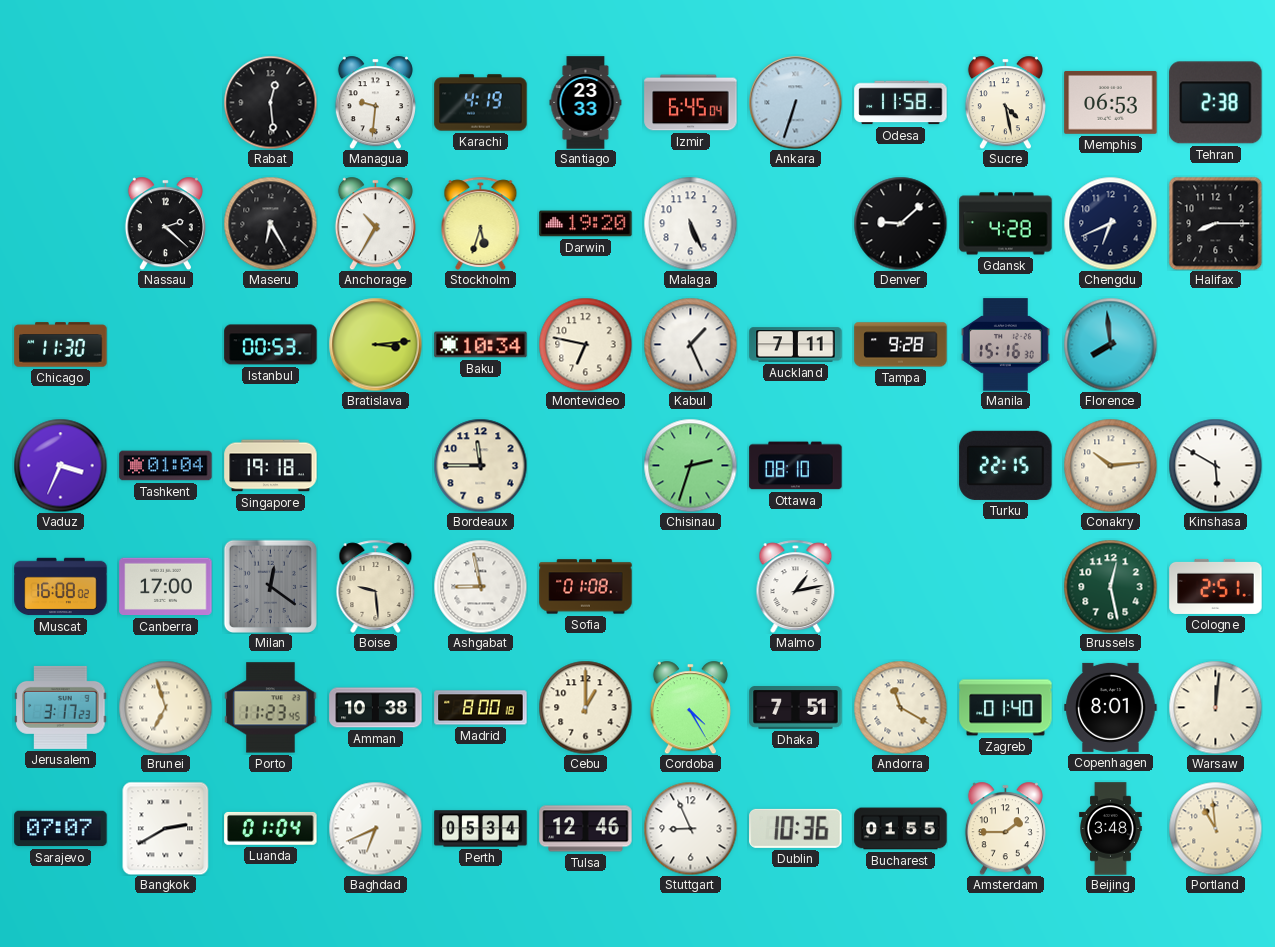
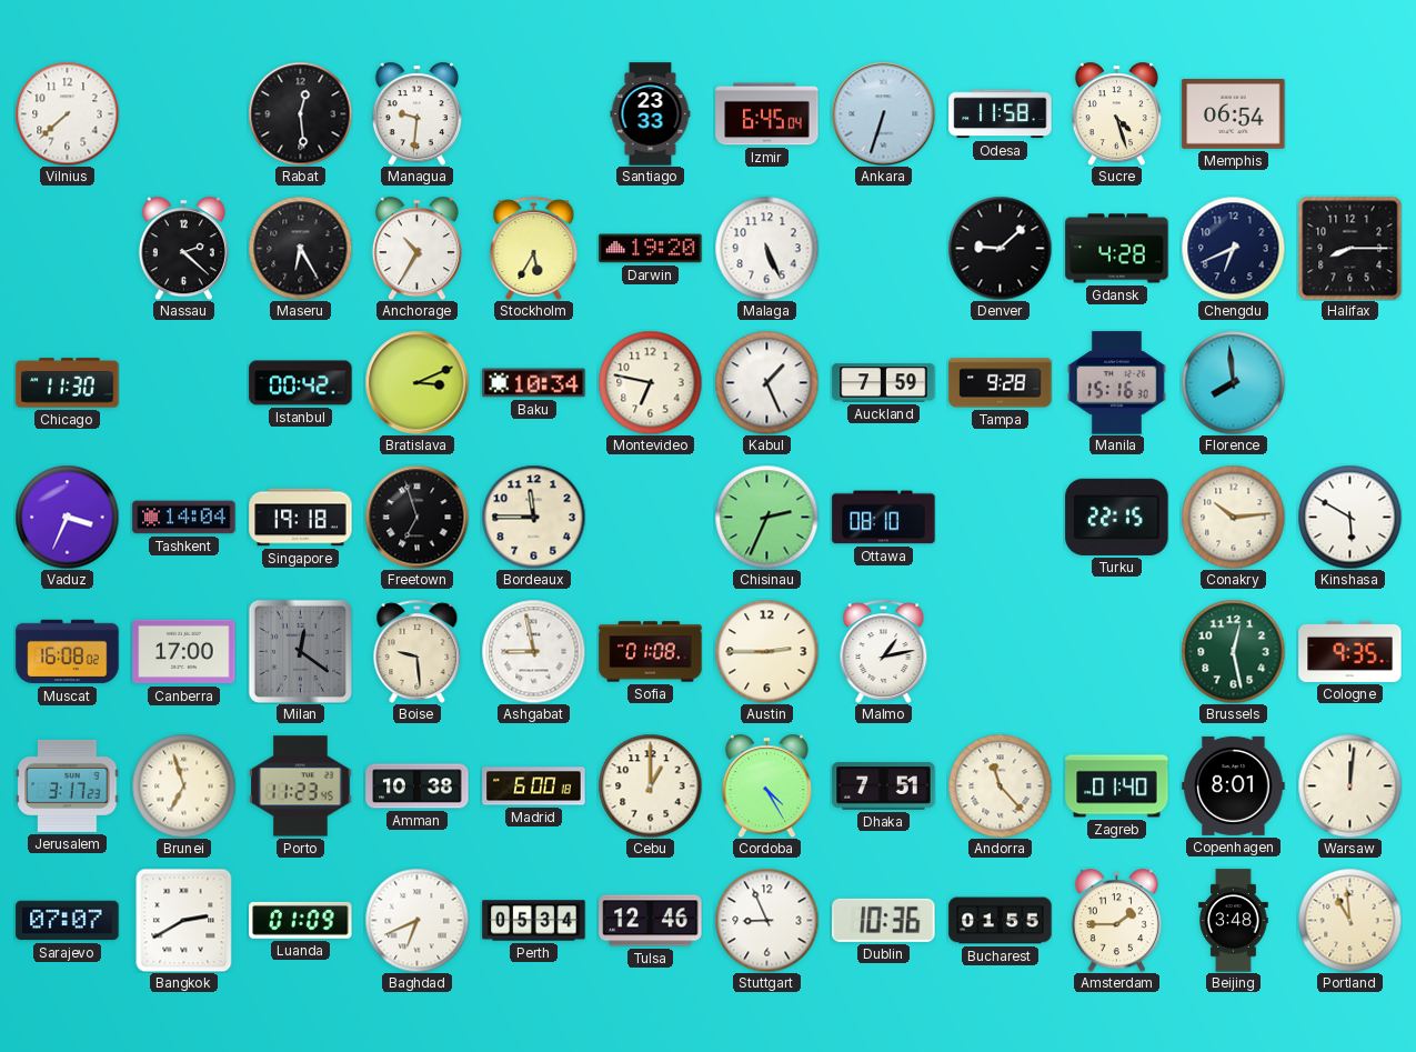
Vilnius: none -> 7:38 (67, 113)
Karachi: 4:19 -> none (481, 103)
Sucre: 4:28 -> 4:27 (1116, 113)
Memphis: 06:53 -> 06:54 (1234, 113)
Tehran: 2:38 -> none (1216, 103)
Stockholm: 5:33 -> 5:35 (534, 248)
Istanbul: 00:53 -> 00:42 (301, 383)
Bratislava: 3:14 -> 3:11 (416, 382)
Auckland: 7:11 -> 7:59 (884, 383)
Tashkent: 01:04 -> 14:04 (184, 518)
Freetown: none -> 6:57 (416, 517)
Chisinau: 2:33 -> 2:34 (766, 517)
Austin: none -> 2:45 (766, 651)
Cologne: 2:51 -> 9:35 (1350, 651)
Madrid: 8:00 -> 6:00 (534, 787)
Andorra: 11:20 -> 11:23 (1000, 785)
Luanda: 01:04 -> 01:09 (301, 920)
